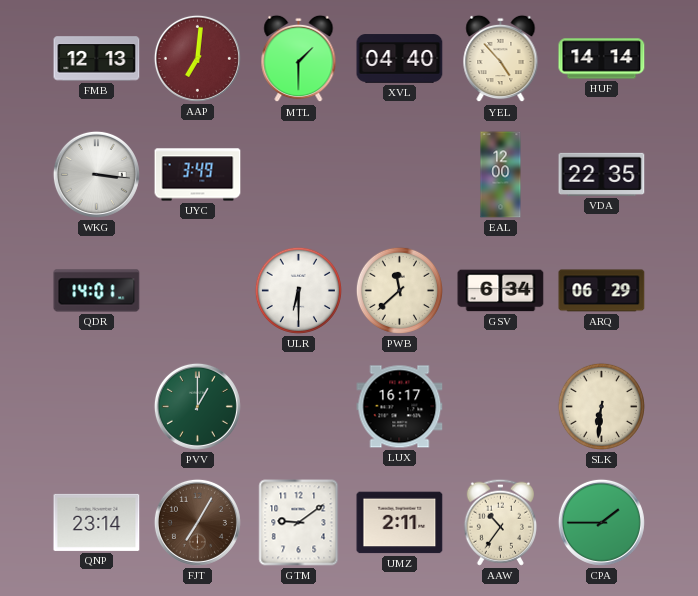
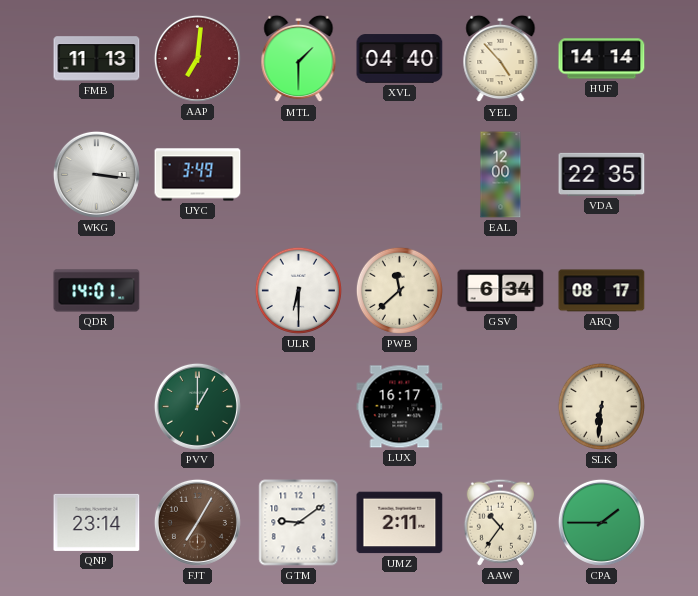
FMB: 12:13 -> 11:13 (97, 59)
ARQ: 06:29 -> 08:17 (602, 291)
